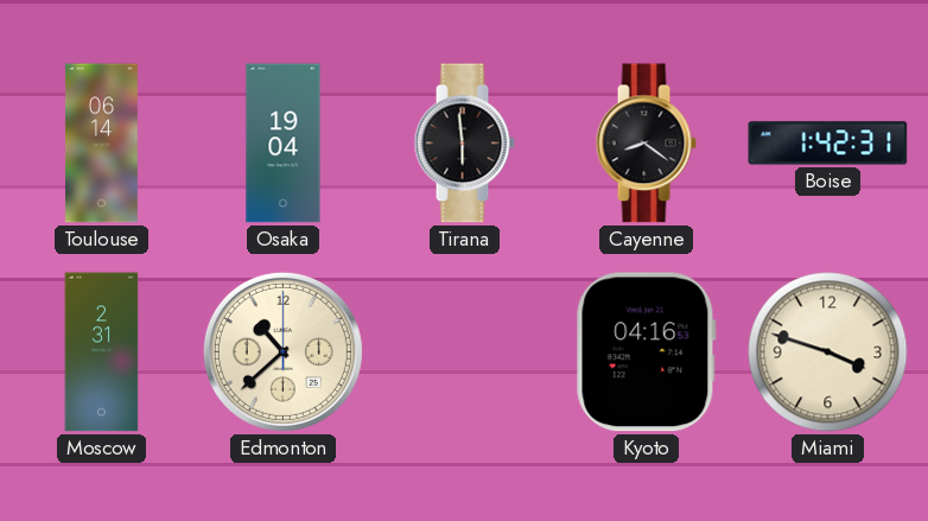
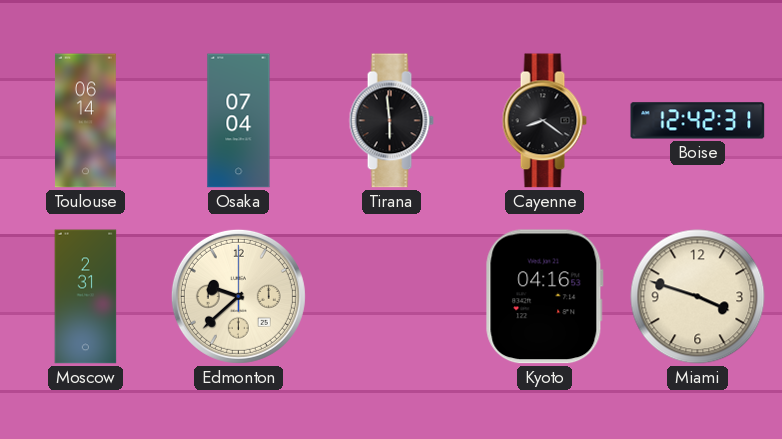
Osaka: 19:04 -> 07:04 (239, 121)
Boise: 1:42 -> 12:42 (698, 121)
Edmonton: 10:38 -> 9:38 (238, 296)
